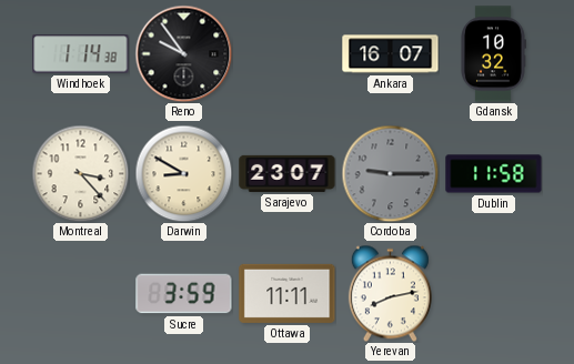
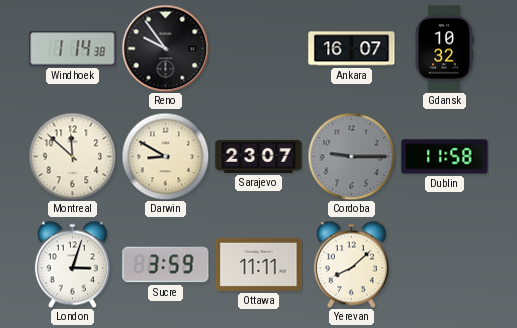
Montreal: 3:23 -> 11:52 (72, 156)
London: none -> 3:03 (72, 264)
Yerevan: 8:13 -> 8:08 (351, 264)
